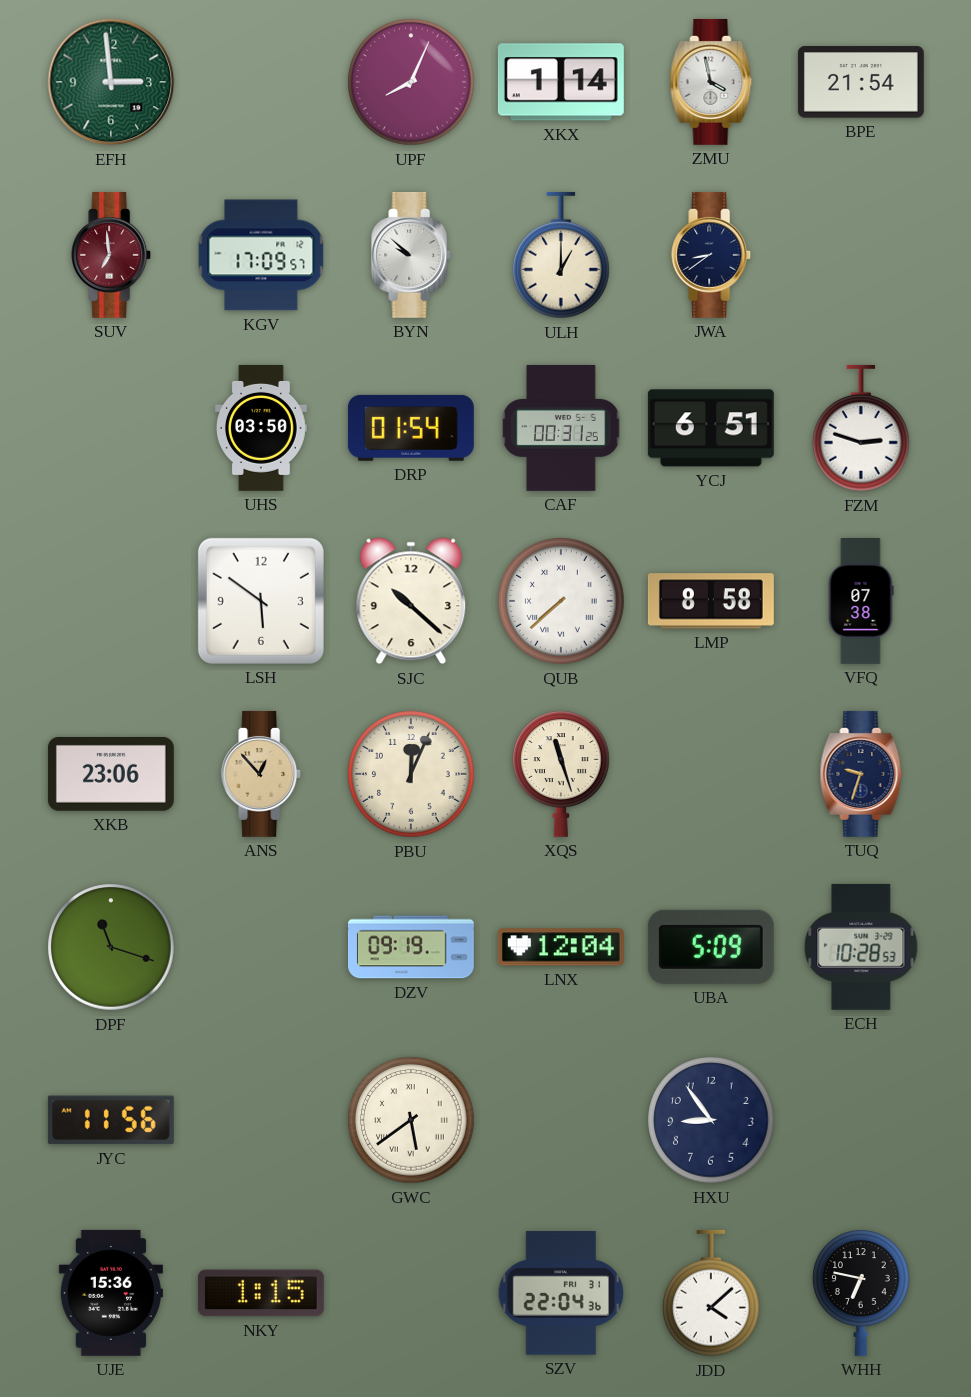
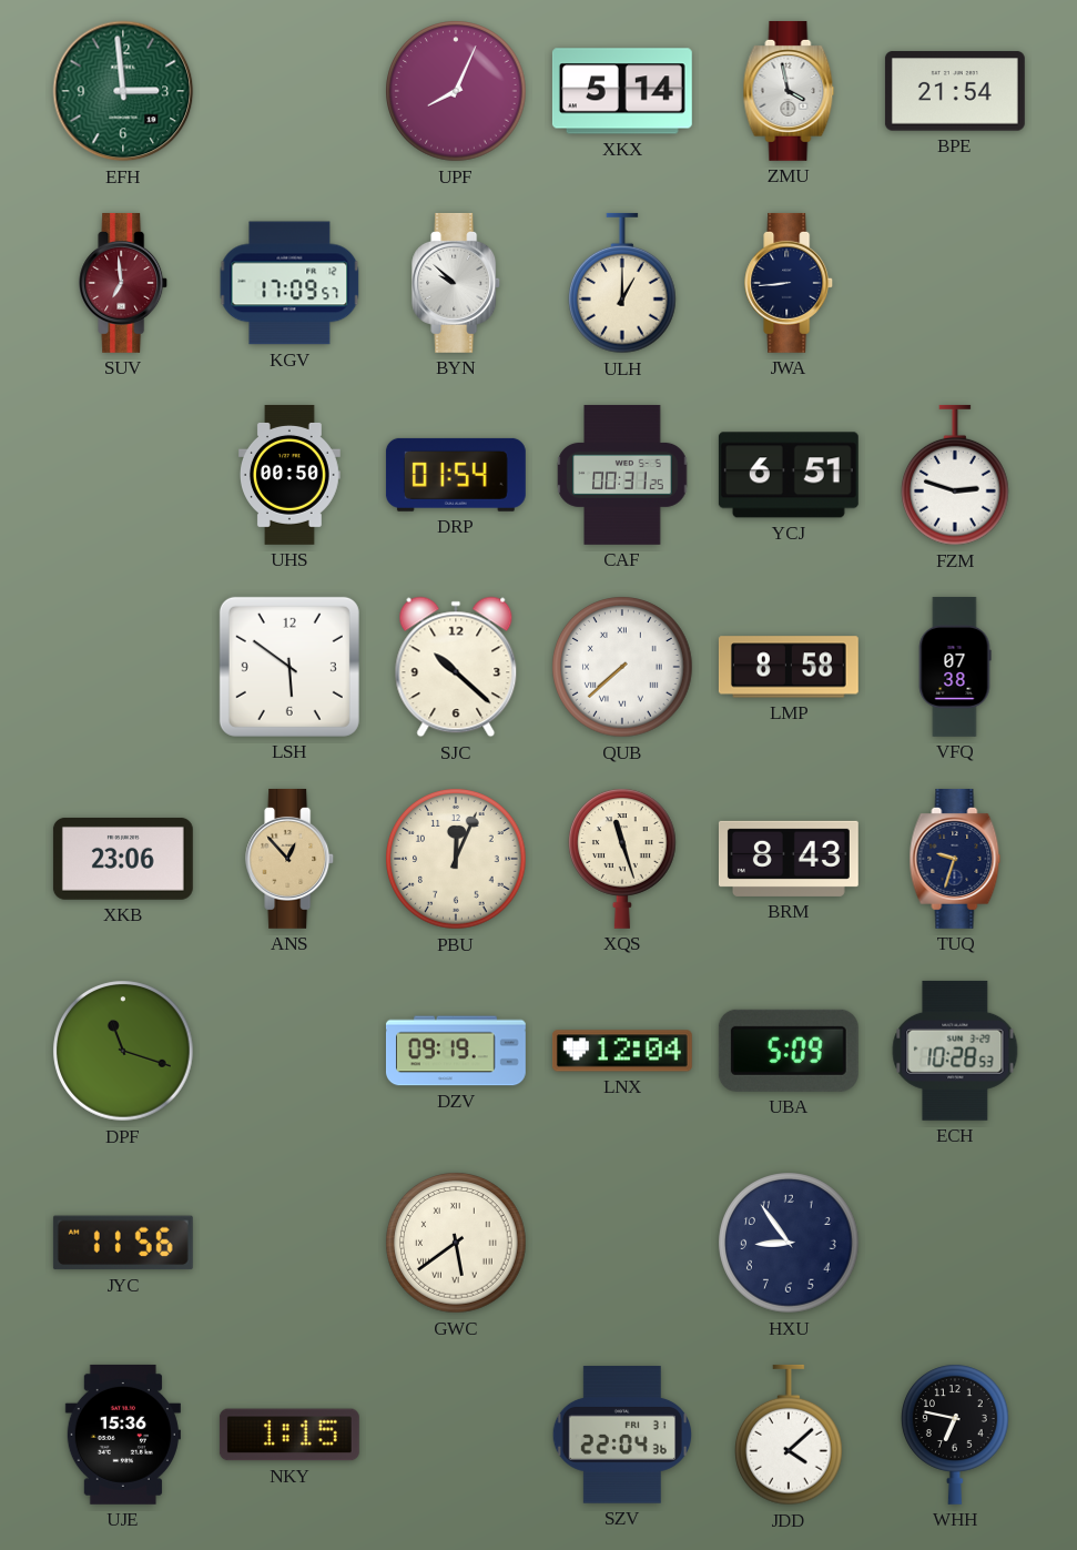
XKX: 1:14 -> 5:14 (622, 91)
JWA: 8:39 -> 8:44 (790, 283)
UHS: 03:50 -> 00:50 (289, 475)
BRM: none -> 8:43 (789, 859)
